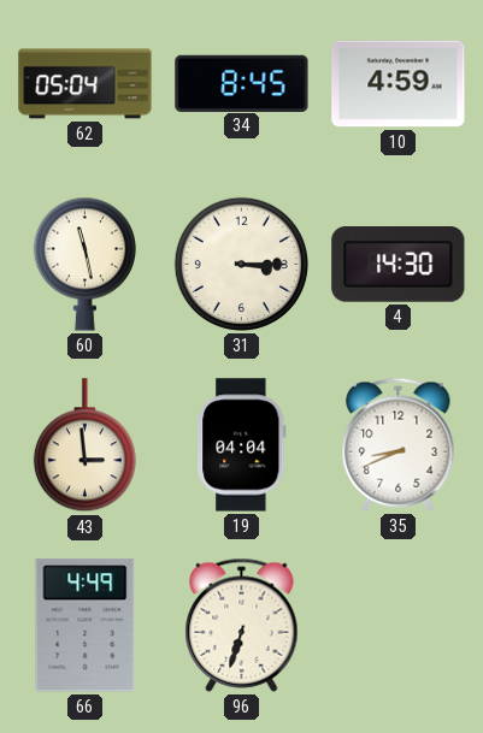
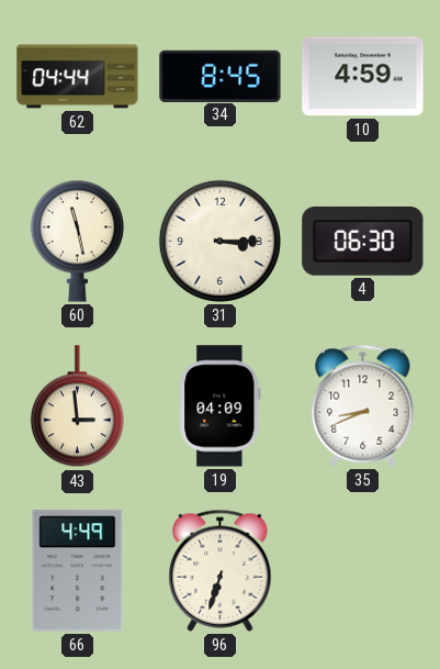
62: 05:04 -> 04:44 (78, 77)
4: 14:30 -> 06:30 (363, 242)
19: 04:04 -> 04:09 (221, 406)
